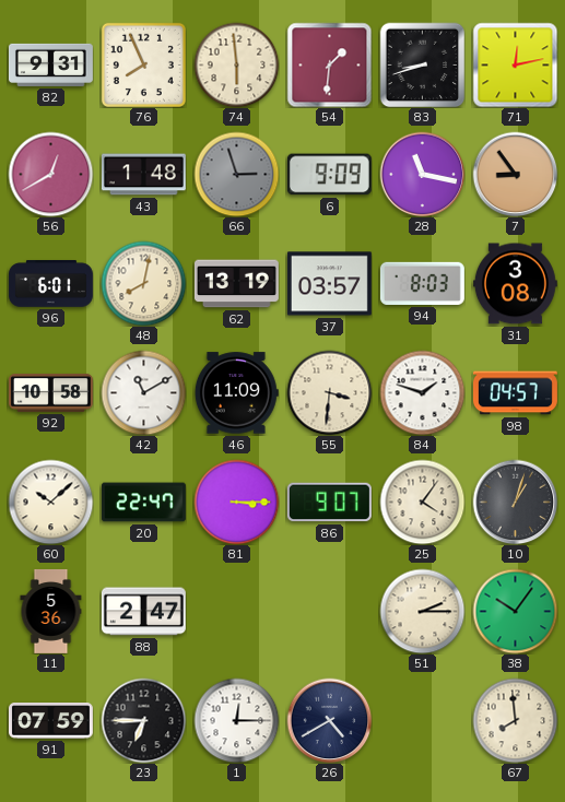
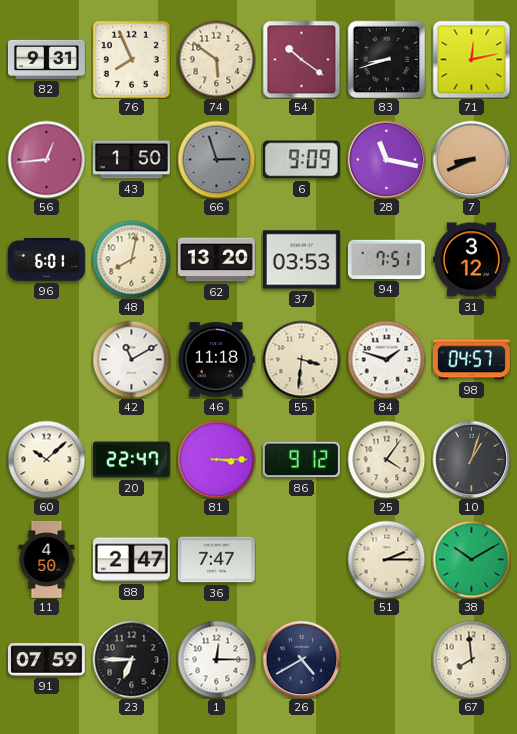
74: 5:59 -> 5:51 (216, 59)
54: 1:31 -> 10:21 (301, 59)
56: 12:40 -> 12:44 (46, 159)
43: 1:48 -> 1:50 (131, 160)
7: 8:54 -> 8:41 (471, 159)
62: 13:19 -> 13:20 (216, 260)
37: 03:57 -> 03:53 (301, 260)
94: 8:03 -> 7:51 (386, 259)
31: 3:08 -> 3:12 (471, 260)
92: 10:58 -> none (50, 393)
46: 11:09 -> 11:18 (216, 360)
86: 9:07 -> 9:12 (301, 460)
11: 5:36 -> 4:50 (47, 559)
36: none -> 7:47 (216, 560)
38: 10:06 -> 10:10 (471, 559)
